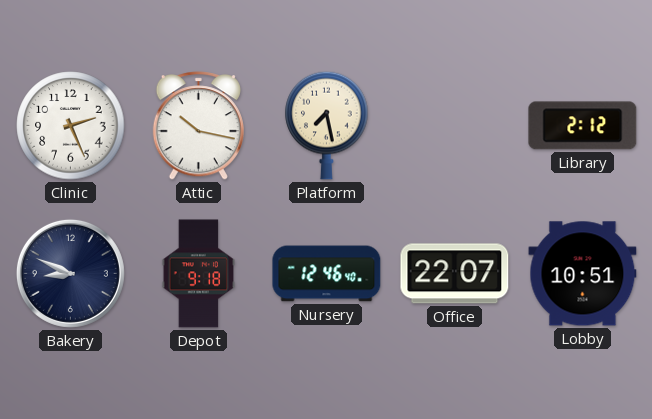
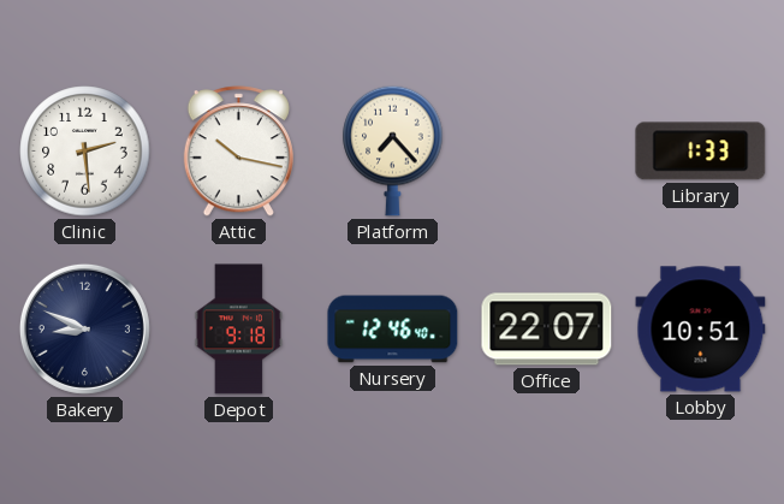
Clinic: 2:26 -> 2:29 (85, 152)
Platform: 7:28 -> 7:23 (393, 150)
Library: 2:12 -> 1:33 (701, 152)
